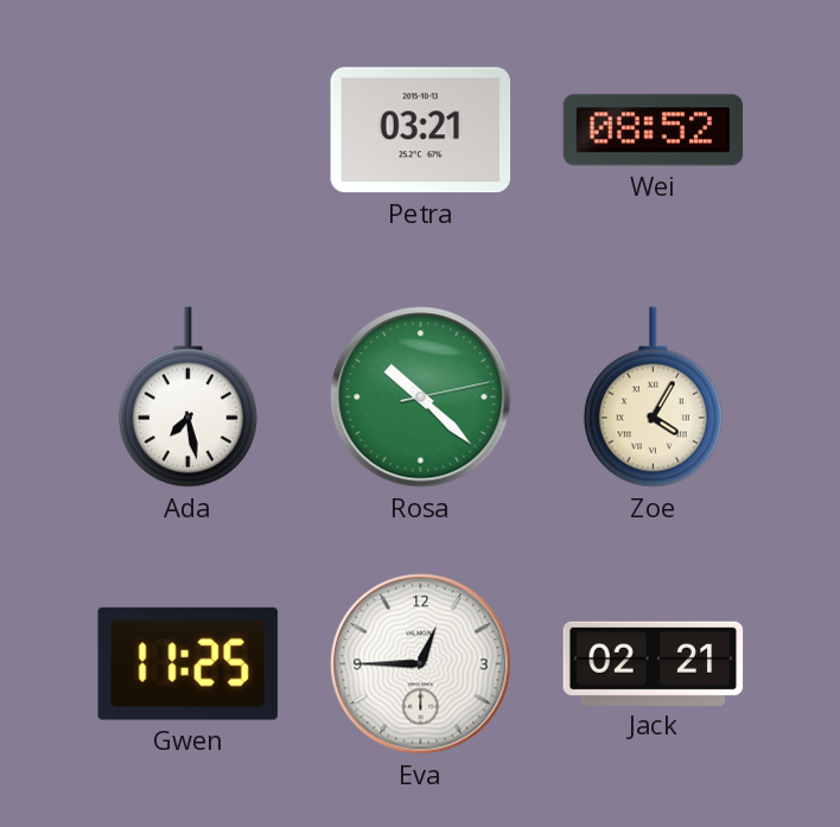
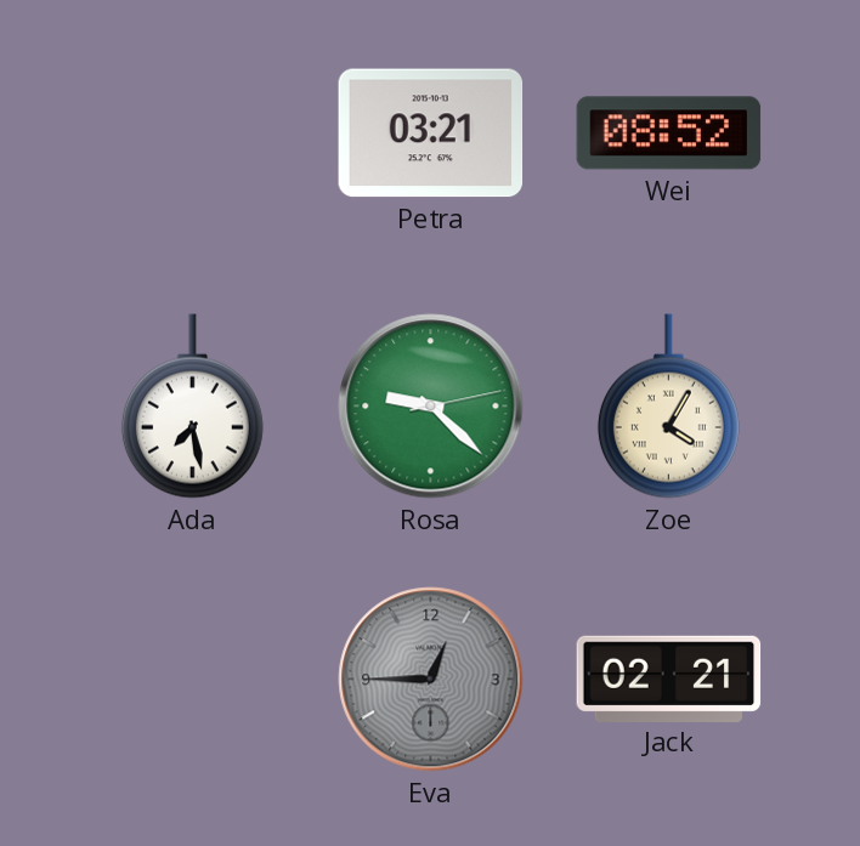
Rosa: 10:22 -> 9:22 (431, 407)
Gwen: 11:25 -> none (187, 663)
Eva dial: white -> grey (431, 680)
